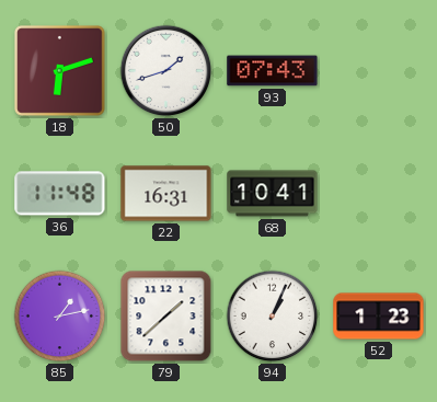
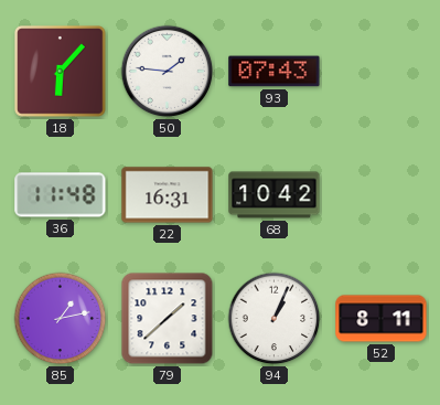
18: 6:12 -> 6:07 (61, 72)
50: 1:42 -> 1:46 (168, 72)
68: 10:41 -> 10:42 (275, 195)
52: 1:23 -> 8:11 (382, 319)
